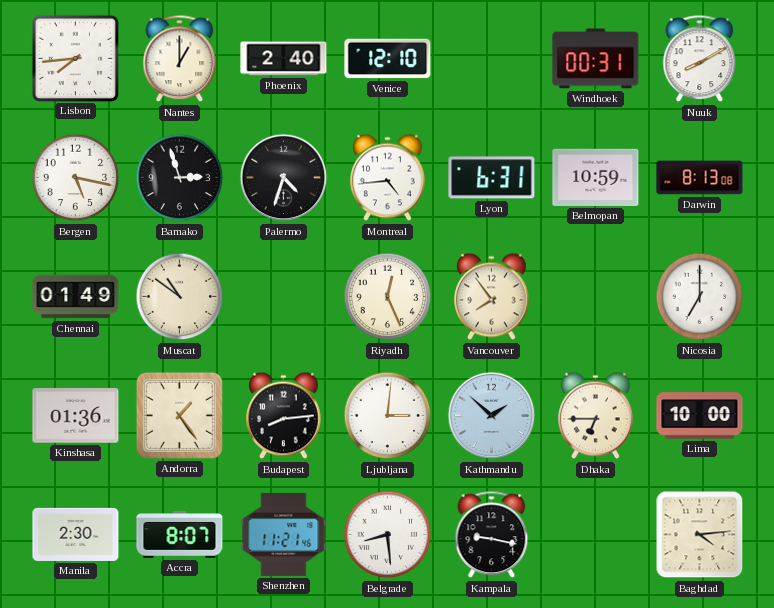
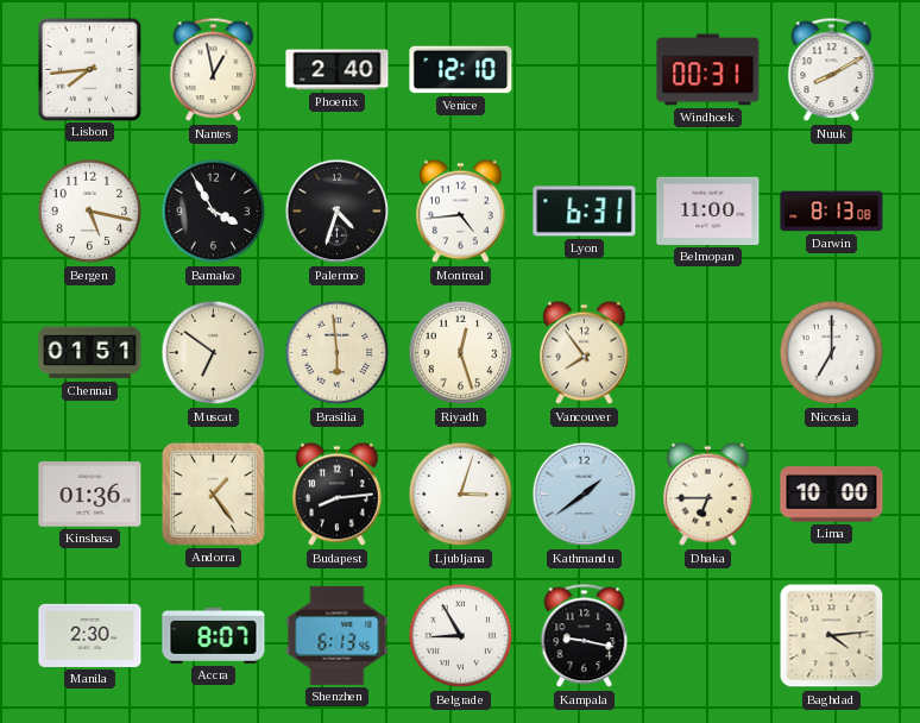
Nantes: 1:00 -> 12:58 (214, 70)
Bamako: 2:57 -> 3:55 (214, 212)
Belmopan: 10:59 -> 11:00 (708, 210)
Chennai: 01:49 -> 01:51 (90, 353)
Muscat: 10:51 -> 6:51 (214, 353)
Brasilia: none -> 5:59 (338, 353)
Riyadh: 12:26 -> 12:27 (461, 353)
Ljubljana: 3:01 -> 3:03 (461, 495)
Kathmandu: 1:52 -> 1:39 (585, 495)
Shenzhen: 11:21 -> 6:13 (338, 635)
Belgrade: 8:29 -> 8:55 (461, 636)
